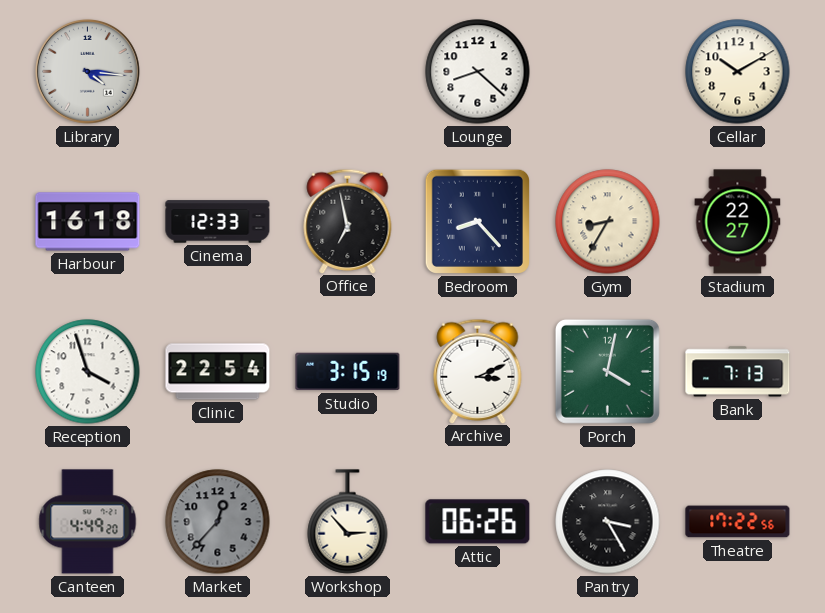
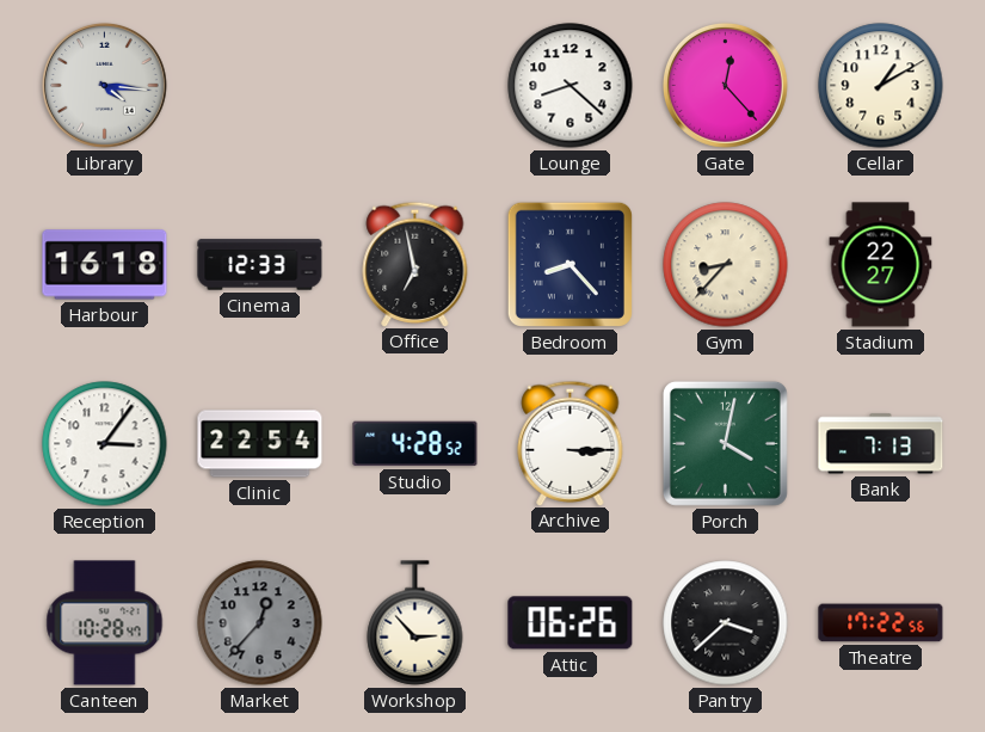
Gate: none -> 12:23 (725, 85)
Cellar: 10:10 -> 1:10 (881, 86)
Gym: 8:35 -> 8:37 (726, 265)
Reception: 3:57 -> 3:06 (105, 444)
Studio: 3:15 -> 4:28 (415, 444)
Archive: 3:11 -> 3:15 (571, 443)
Canteen: 4:49 -> 10:28 (105, 623)
Pantry: 3:25 -> 3:38 (726, 623)
